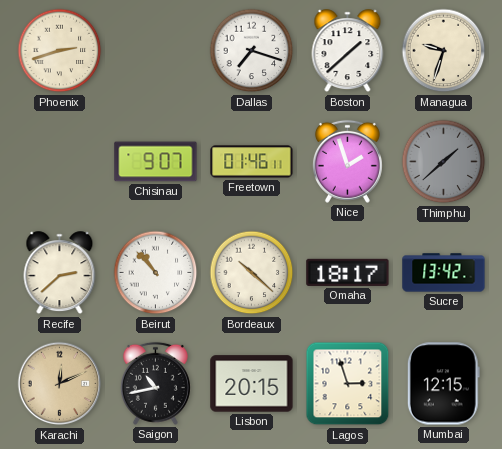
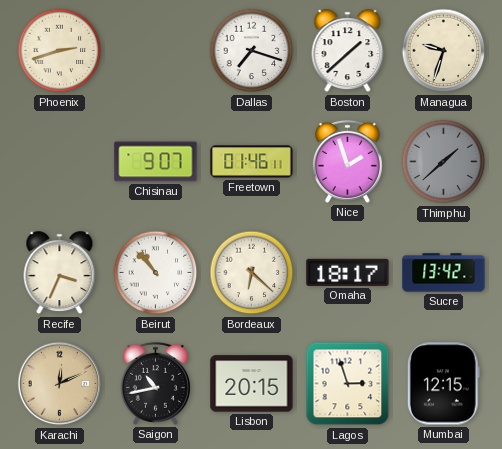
Recife: 2:38 -> 3:34 (60, 273)
Bordeaux: 10:22 -> 6:22 (252, 273)
